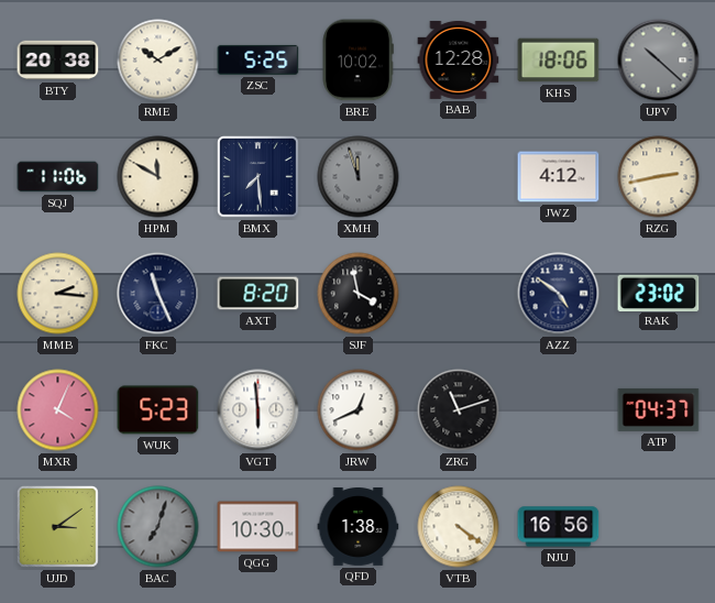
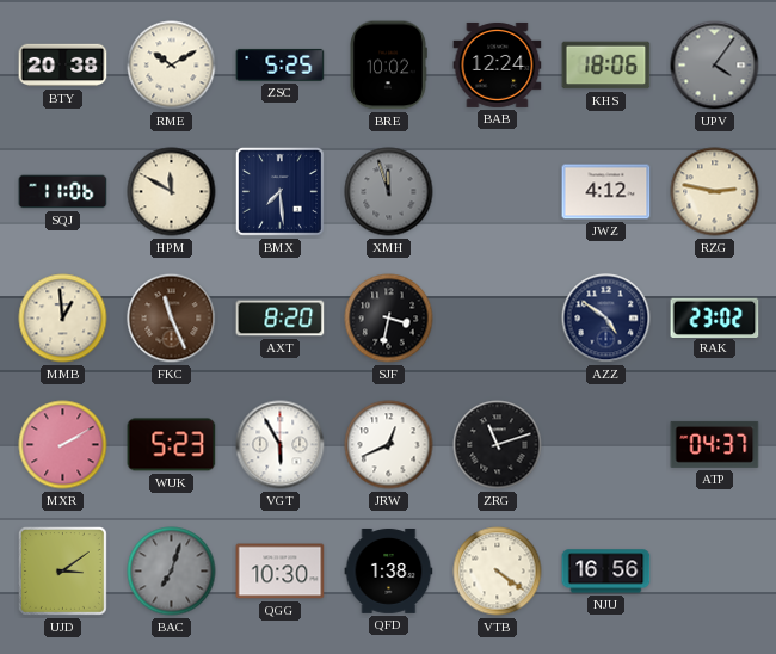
BAB: 12:28 -> 12:24 (498, 64)
UPV: 10:22 -> 4:06 (715, 66)
RZG: 2:43 -> 2:47 (715, 192)
MMB: 2:16 -> 12:59 (63, 319)
FKC dial: navy -> brown (172, 319)
SJF: 3:58 -> 3:32 (389, 319)
MXR: 4:04 -> 2:10 (63, 445)
VGT: 5:59 -> 5:55 (281, 445)
